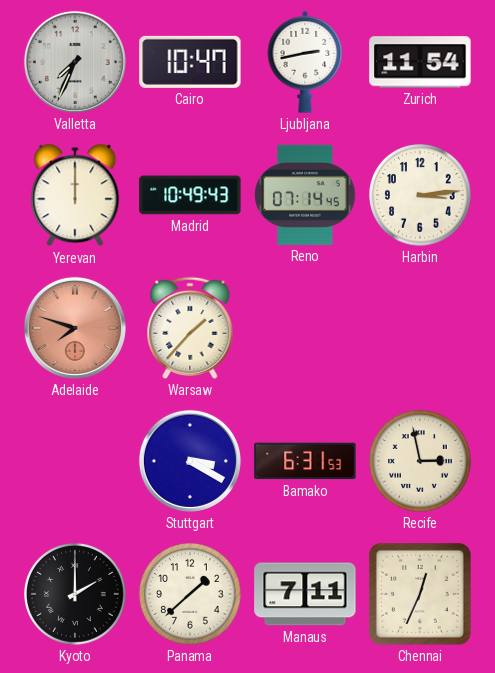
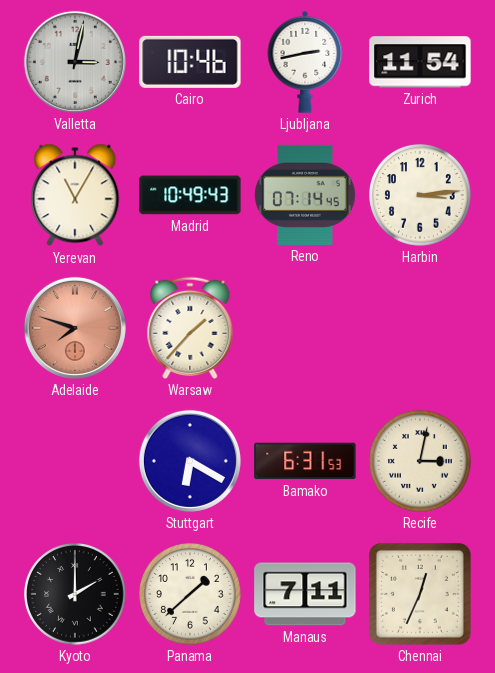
Valletta: 7:34 -> 3:02 (75, 62)
Cairo: 10:47 -> 10:46 (190, 62)
Yerevan: 12:00 -> 11:05 (75, 195)
Stuttgart: 3:20 -> 6:20 (190, 461)
Recife: 2:58 -> 3:02 (421, 462)
